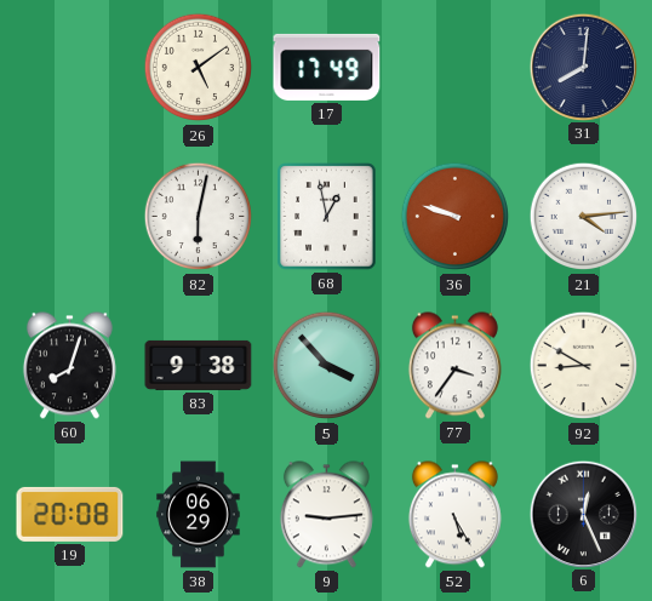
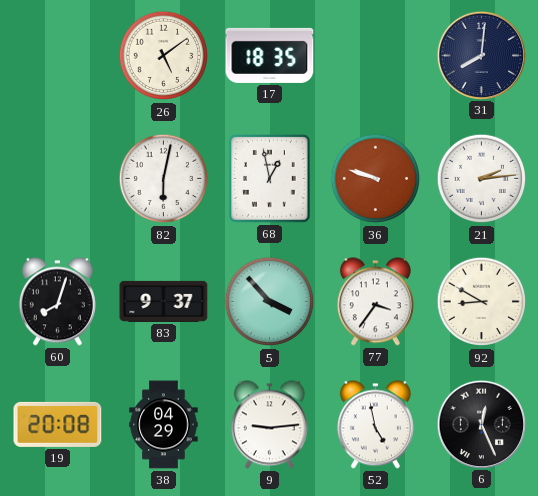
17: 17:49 -> 18:35 (270, 55)
21: 4:14 -> 2:14 (482, 179)
83: 9:38 -> 9:37 (164, 301)
38: 06:29 -> 04:29 (164, 425)
52: 5:25 -> 4:58 (375, 425)
